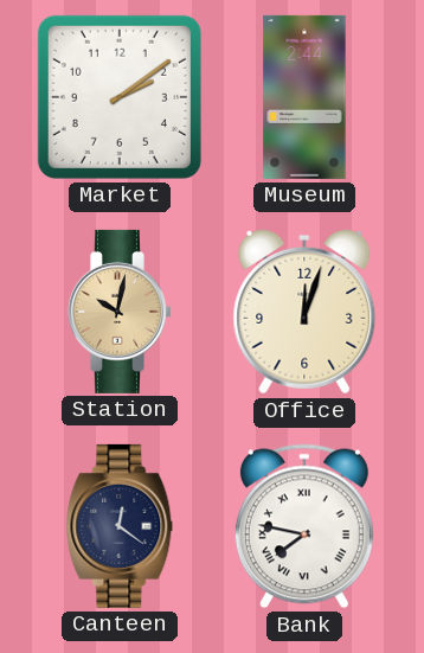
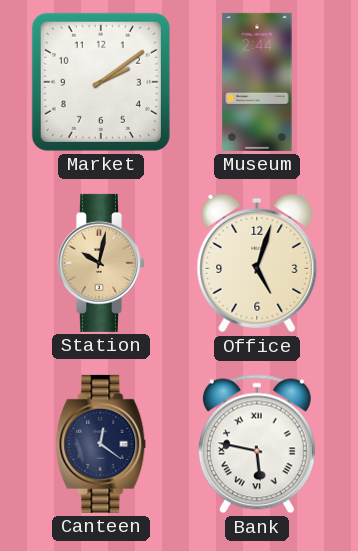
Office: 12:03 -> 5:03 (257, 263)
Bank: 7:47 -> 5:47 (257, 444)
